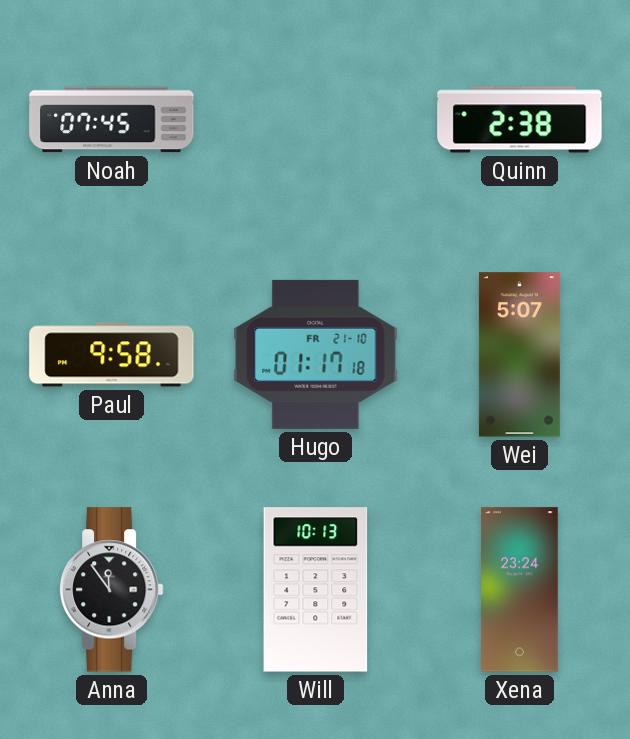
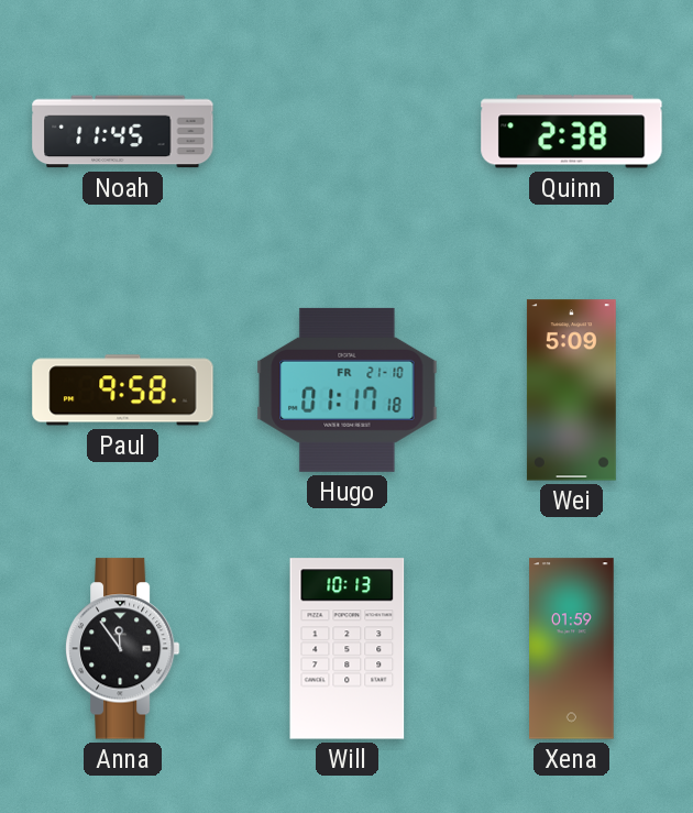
Noah: 07:45 -> 11:45 (123, 132)
Wei: 5:07 -> 5:09 (571, 391)
Xena: 23:24 -> 01:59 (572, 649)
